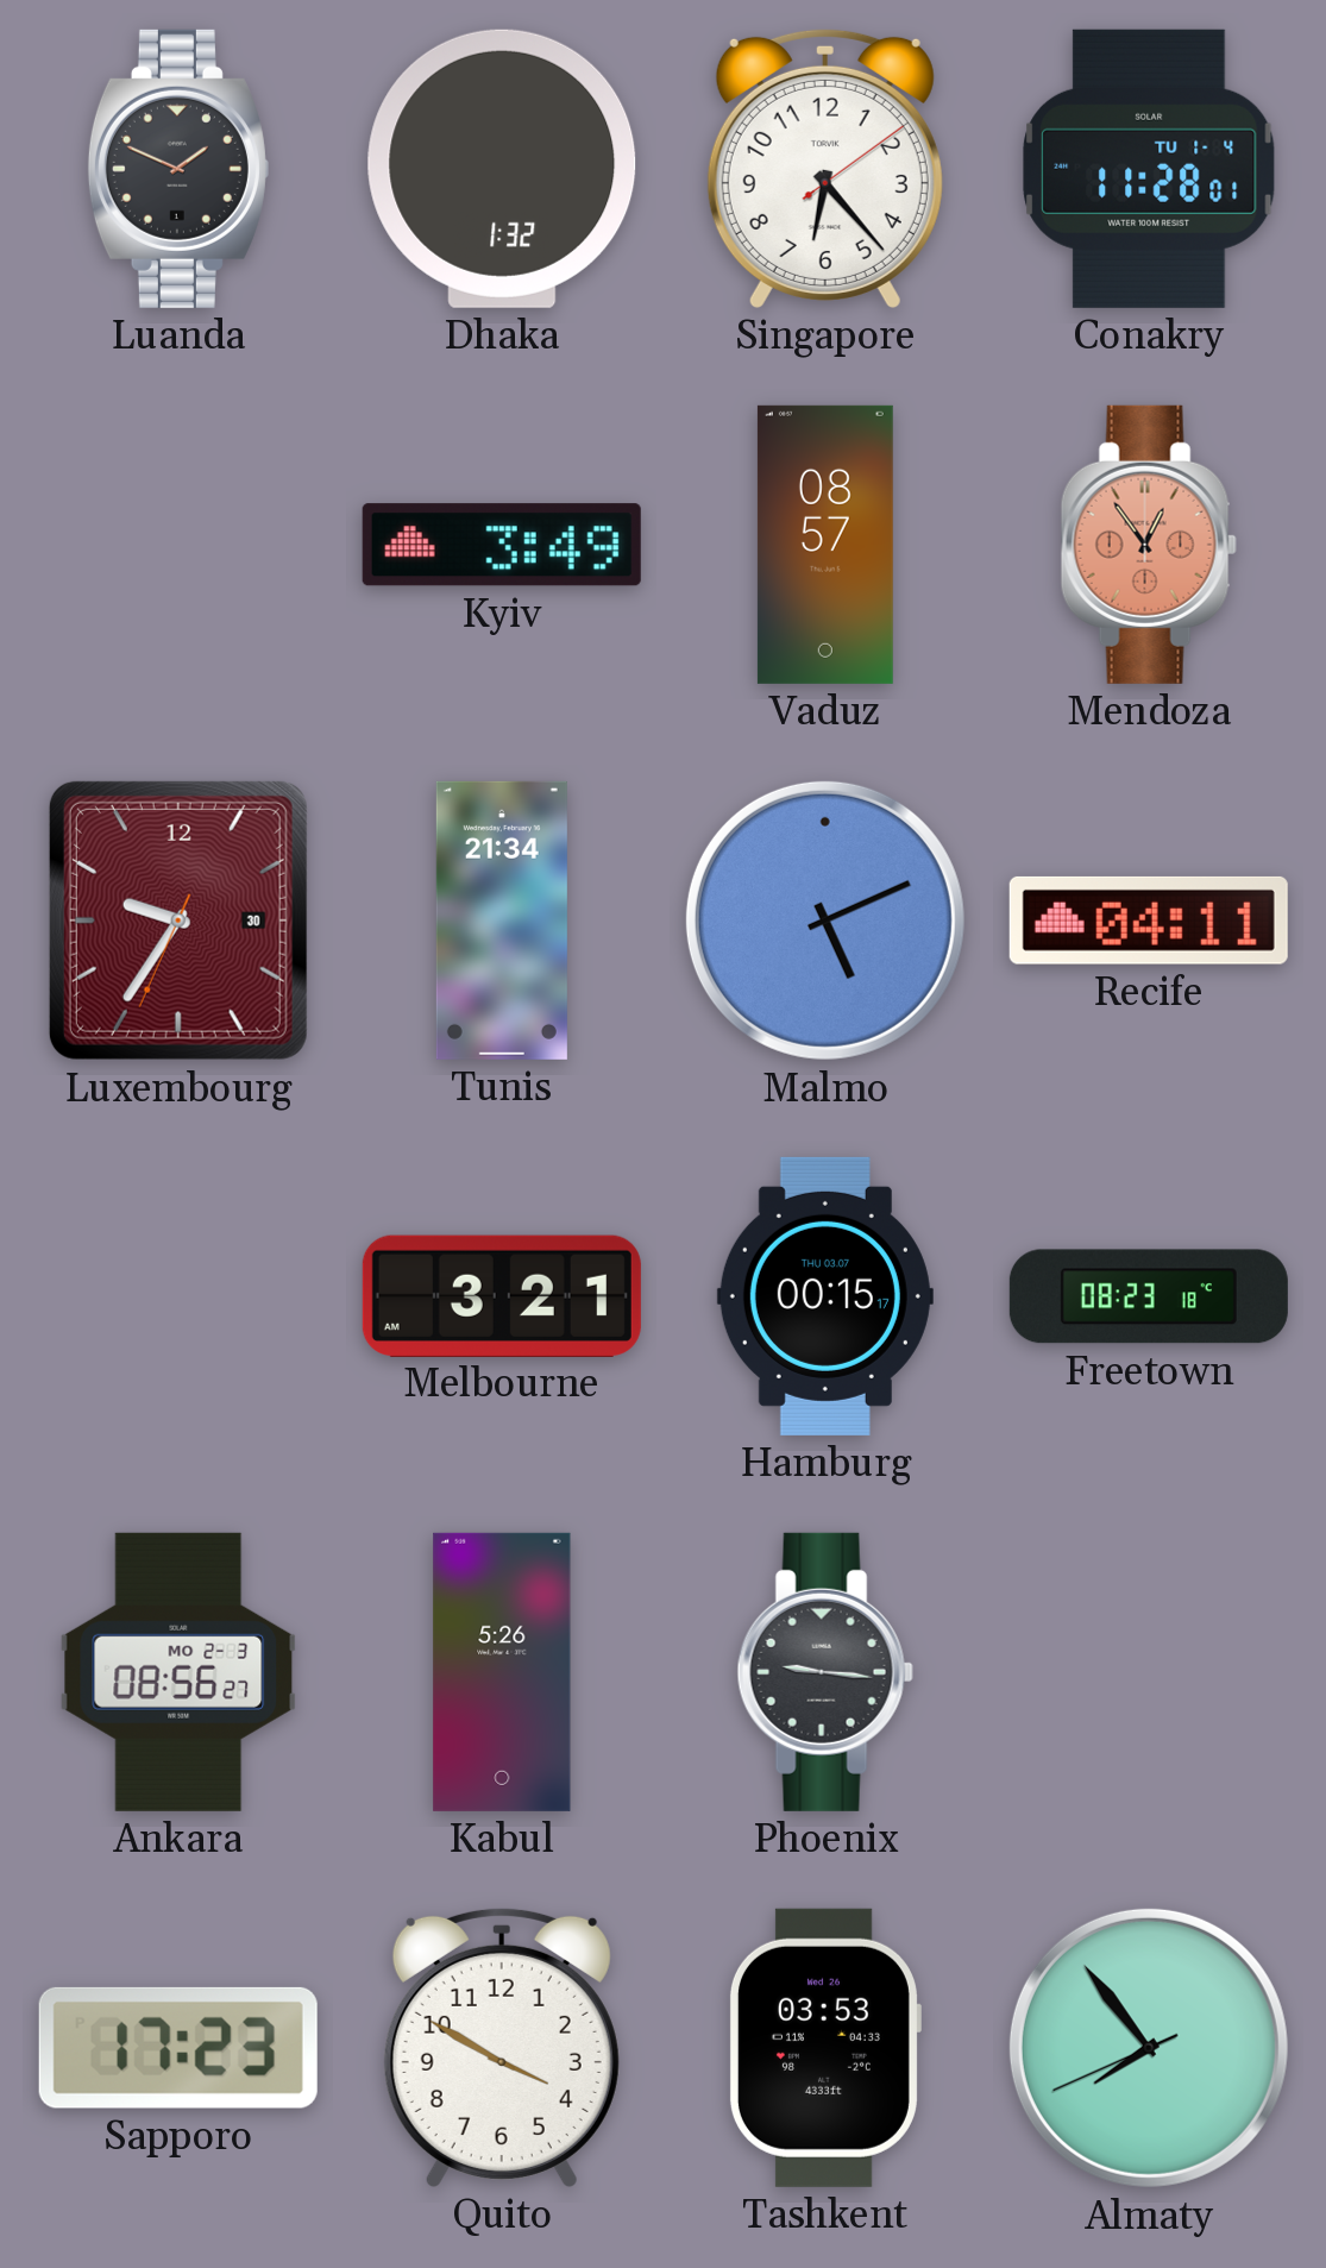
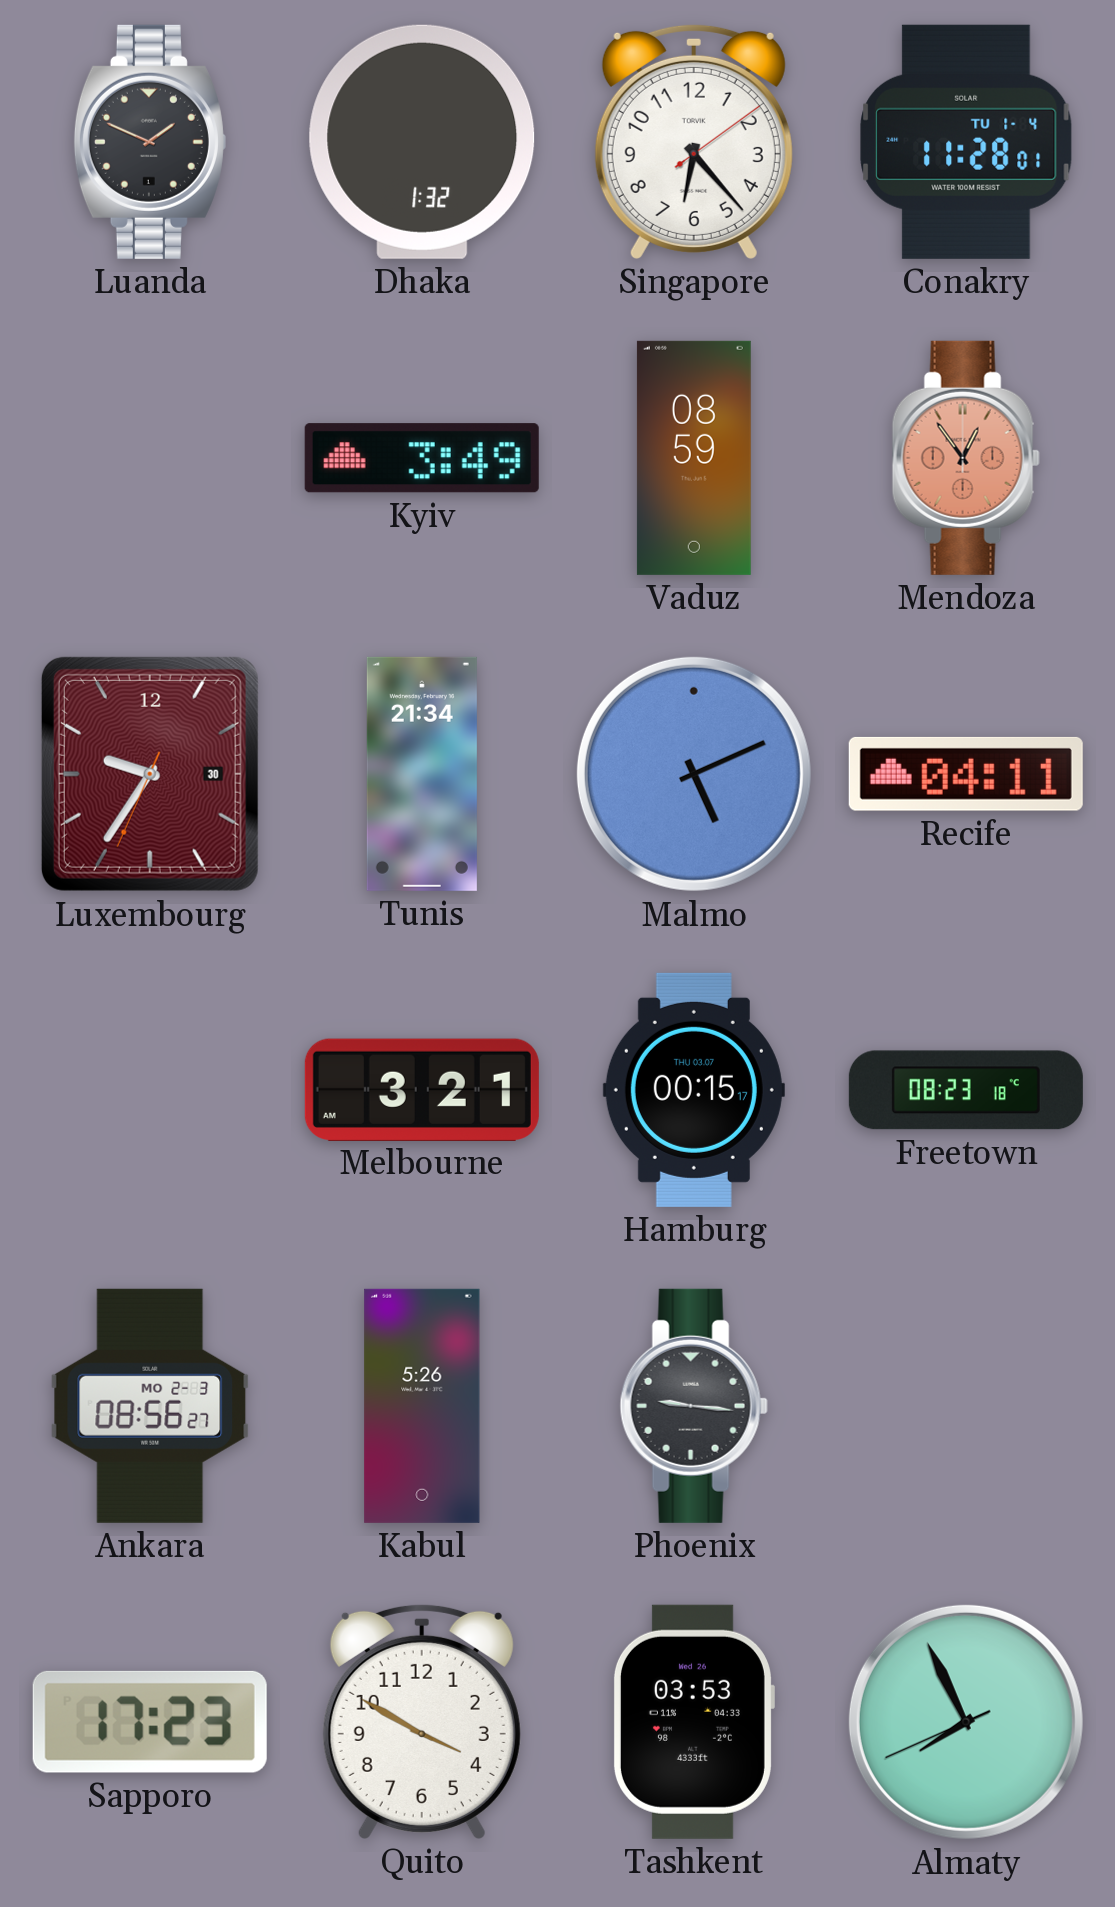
Vaduz: 08:57 -> 08:59 (694, 458)
Almaty: 7:53 -> 7:55 (966, 1722)
